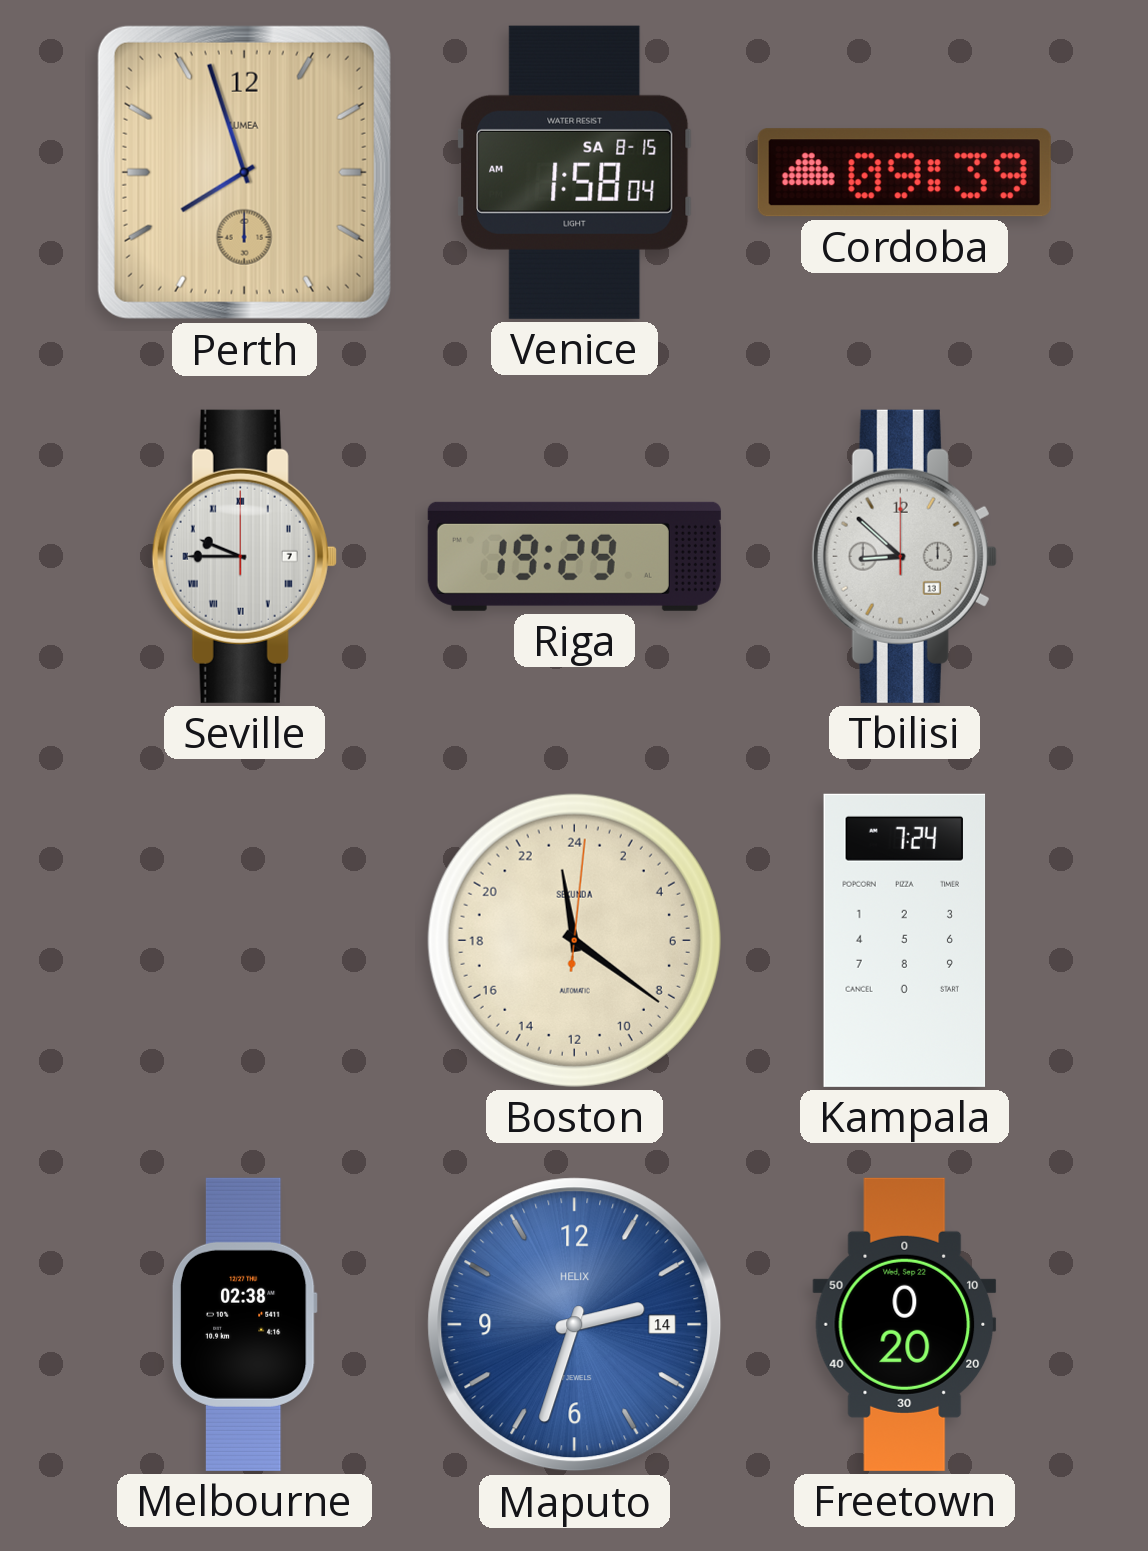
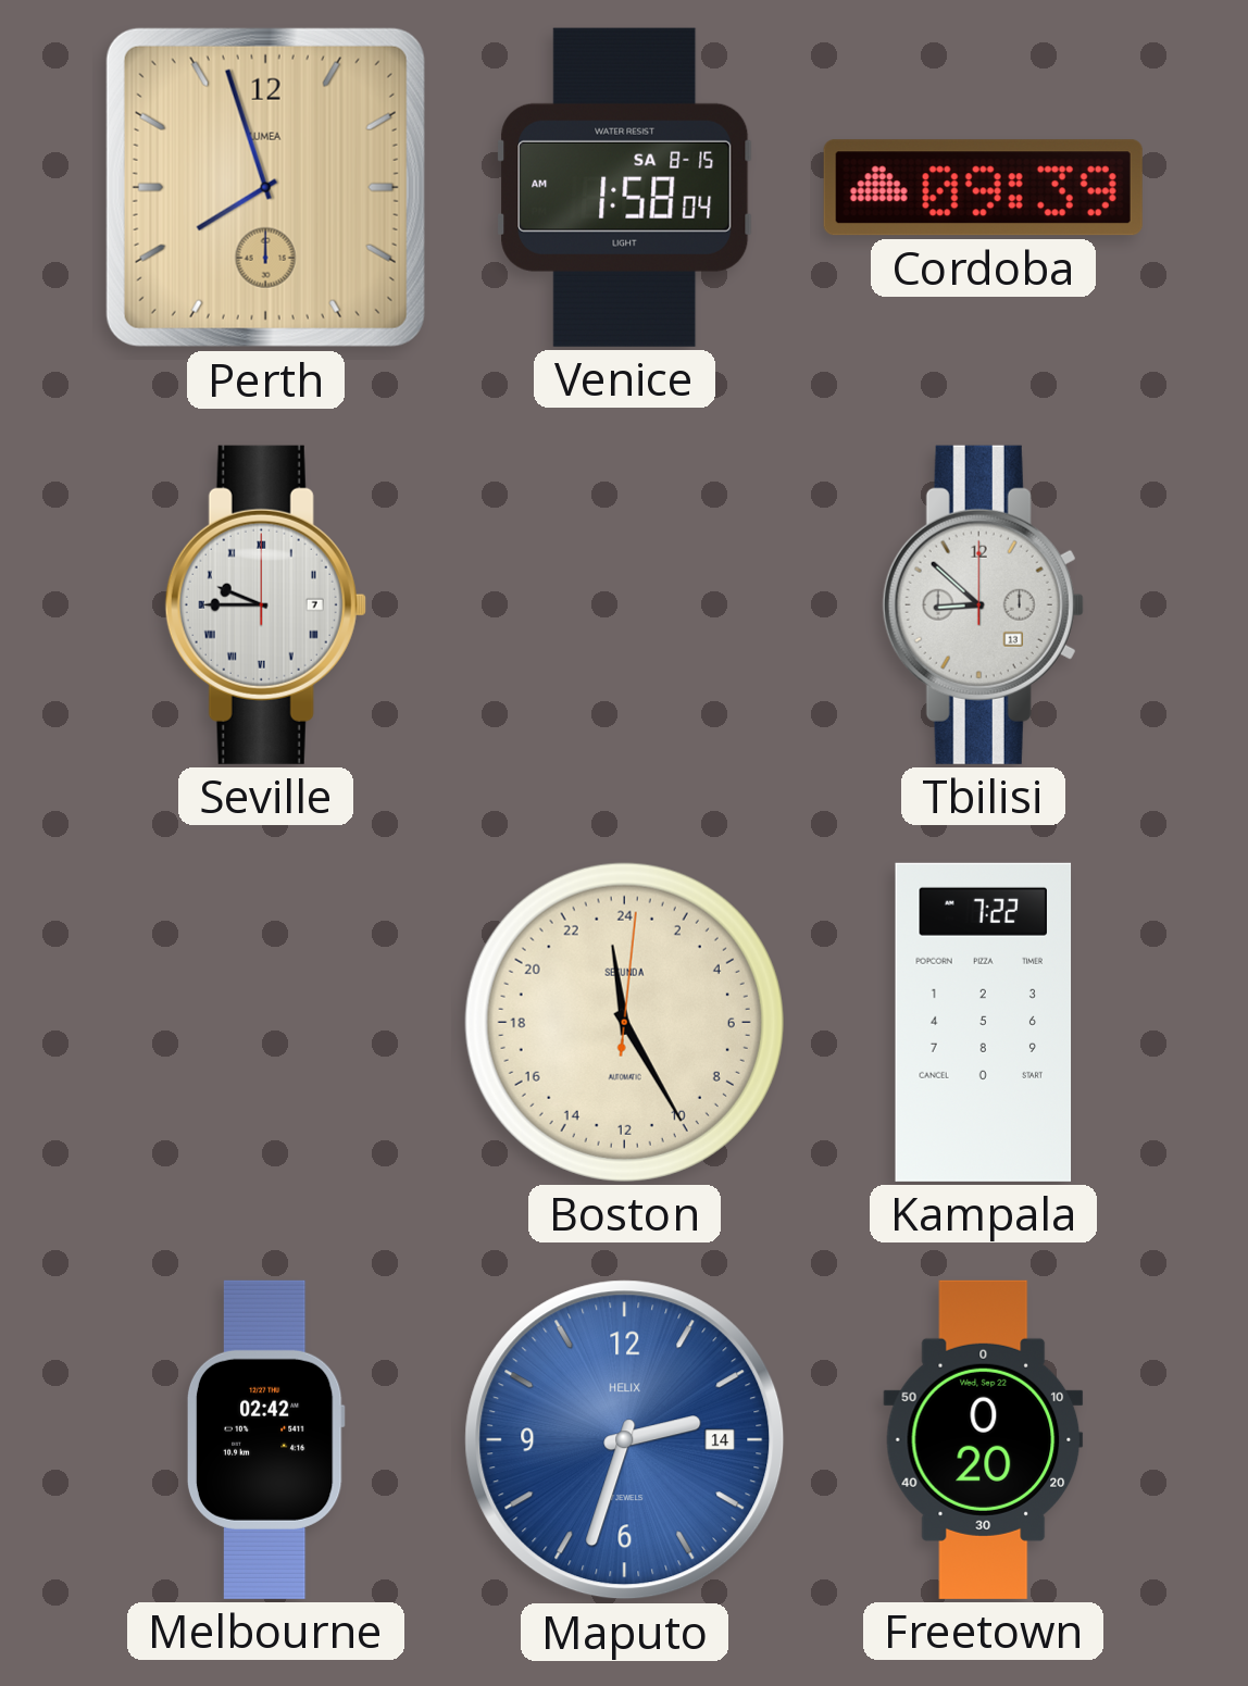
Riga: 19:29 -> none (574, 556)
Boston: 23:21 -> 23:25 (624, 1022)
Kampala: 7:24 -> 7:22 (984, 1022)
Melbourne: 02:38 -> 02:42 (265, 1439)
